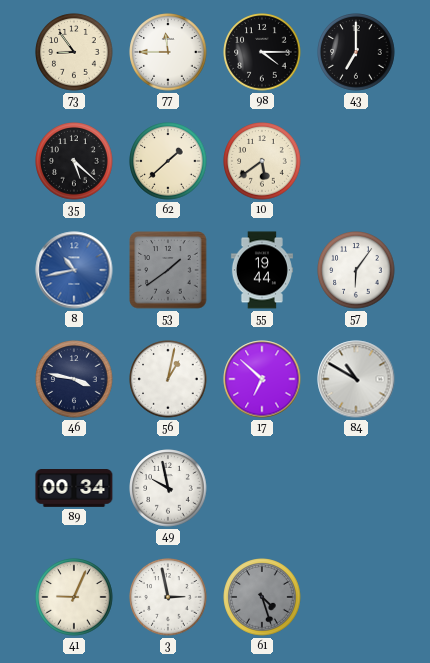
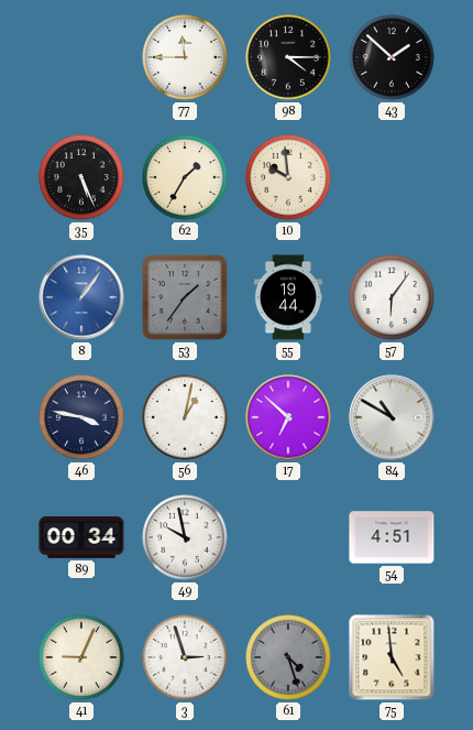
73: 8:54 -> none (74, 52)
43: 7:00 -> 1:52 (392, 57)
35: 5:22 -> 5:26 (81, 177)
62: 1:38 -> 1:35 (185, 177)
10: 5:39 -> 9:59 (288, 177)
8: 10:43 -> 1:06 (81, 297)
53: 1:39 -> 1:36 (185, 297)
54: none -> 4:51 (392, 537)
3: 2:58 -> 2:57 (185, 657)
75: none -> 4:59 (392, 657)
